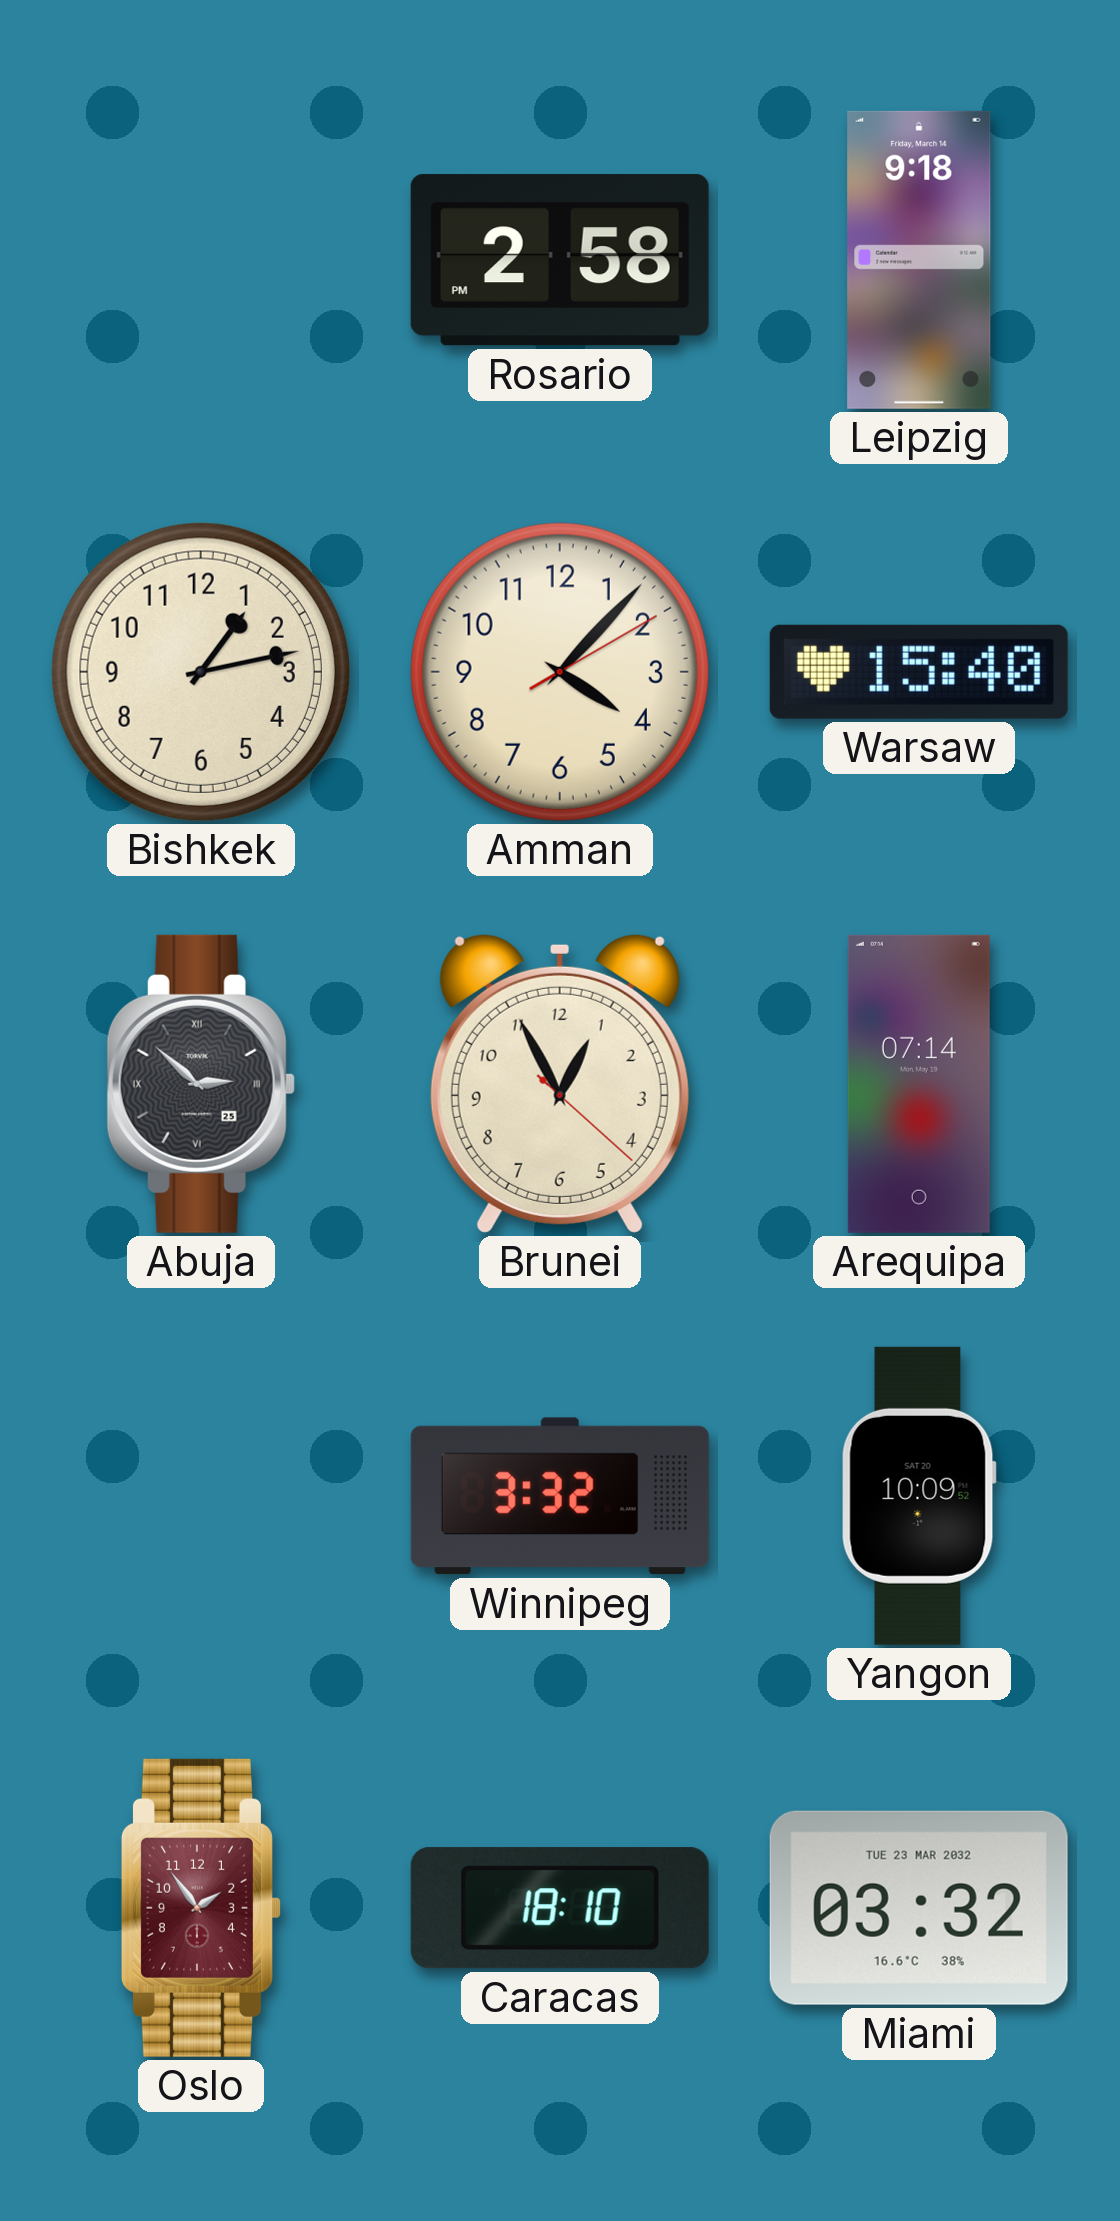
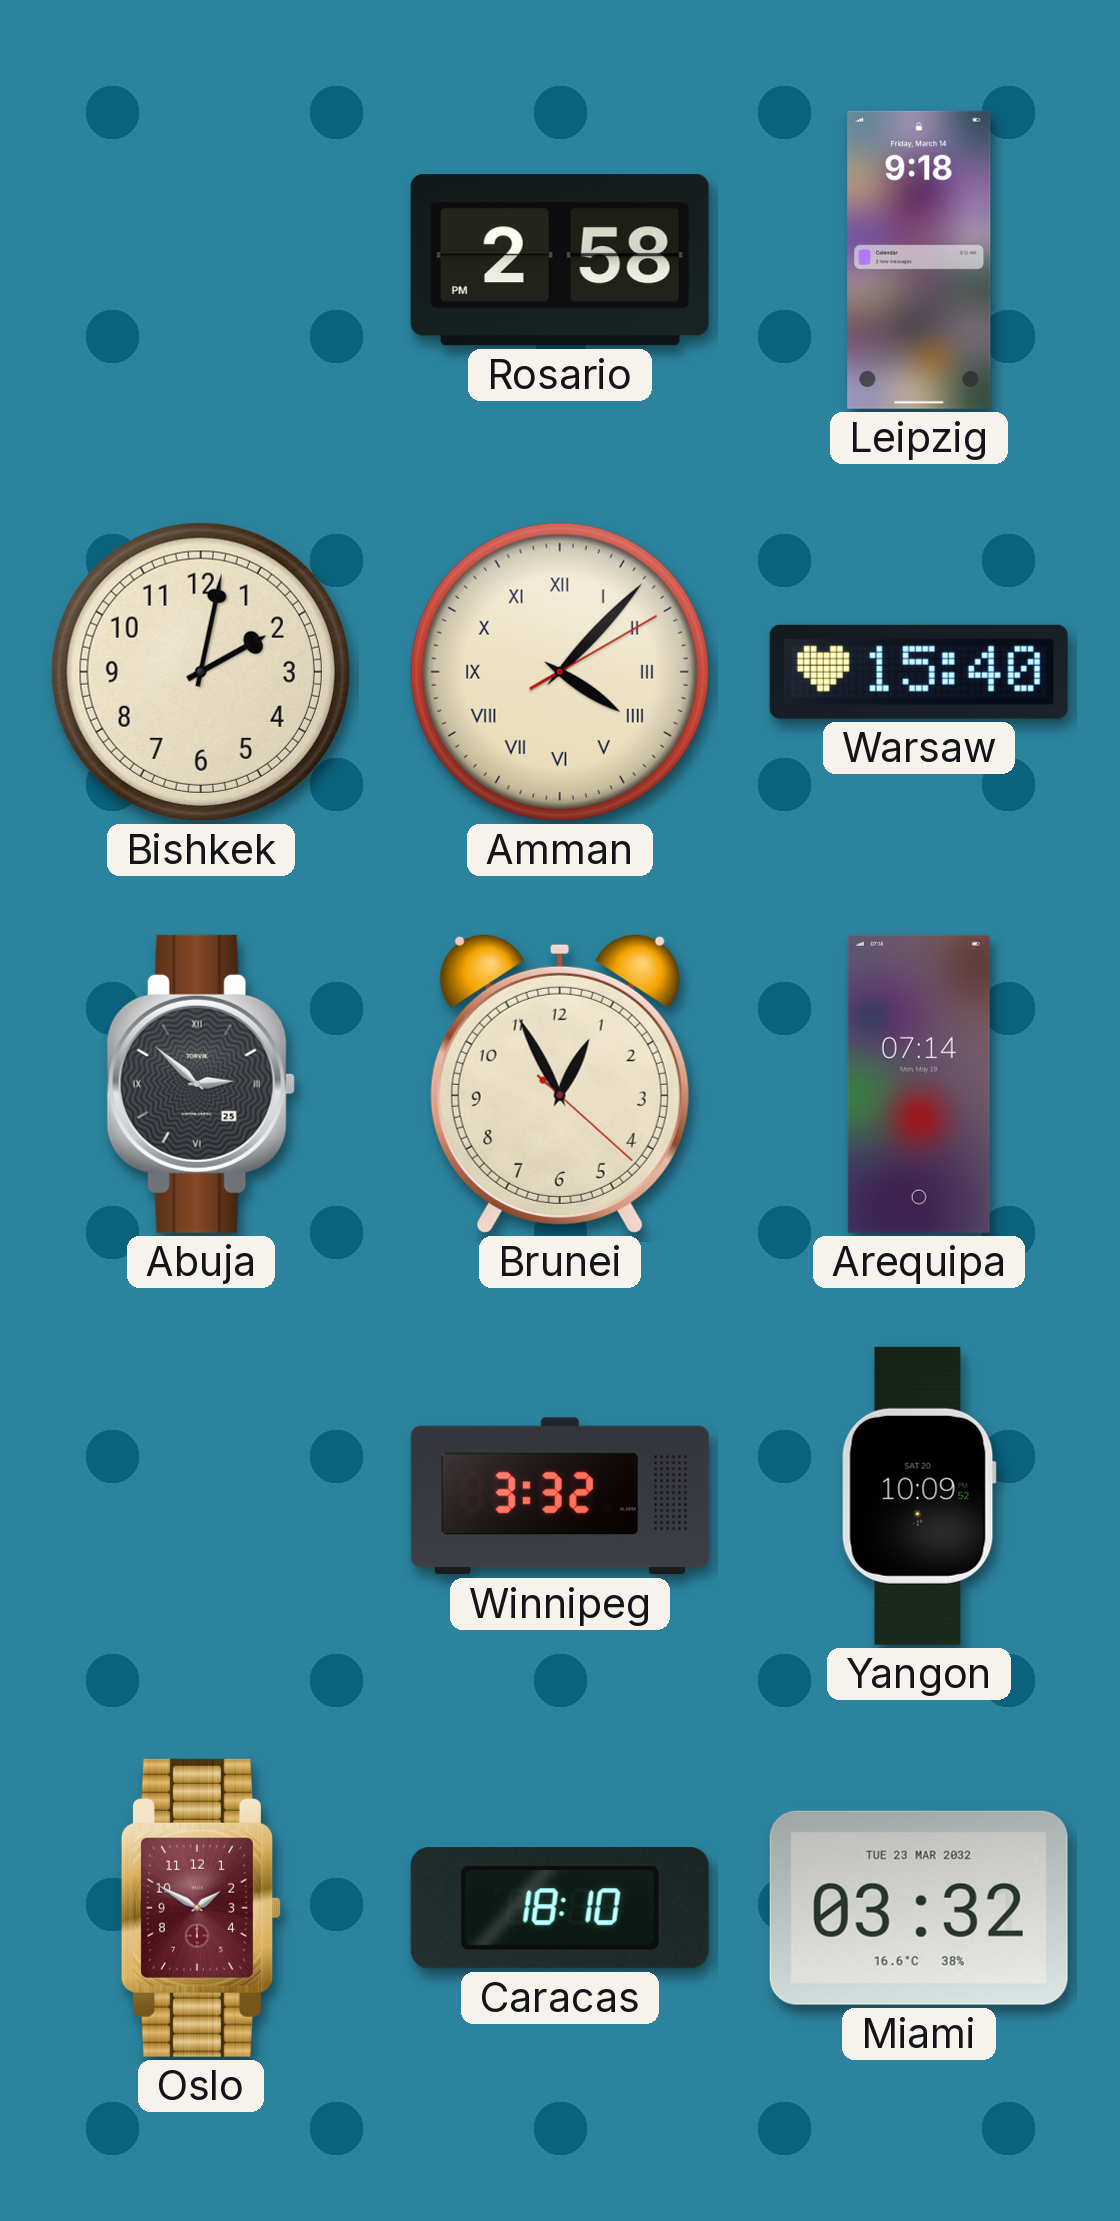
Bishkek: 1:13 -> 2:02 (201, 672)
Amman numerals: Arabic -> Roman (560, 672)
Oslo: 1:54 -> 1:50 (201, 1908)
